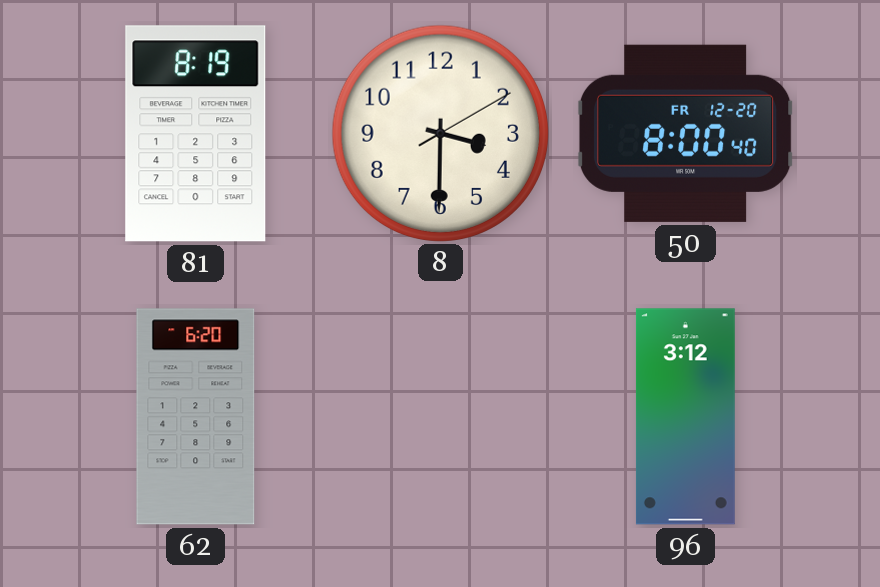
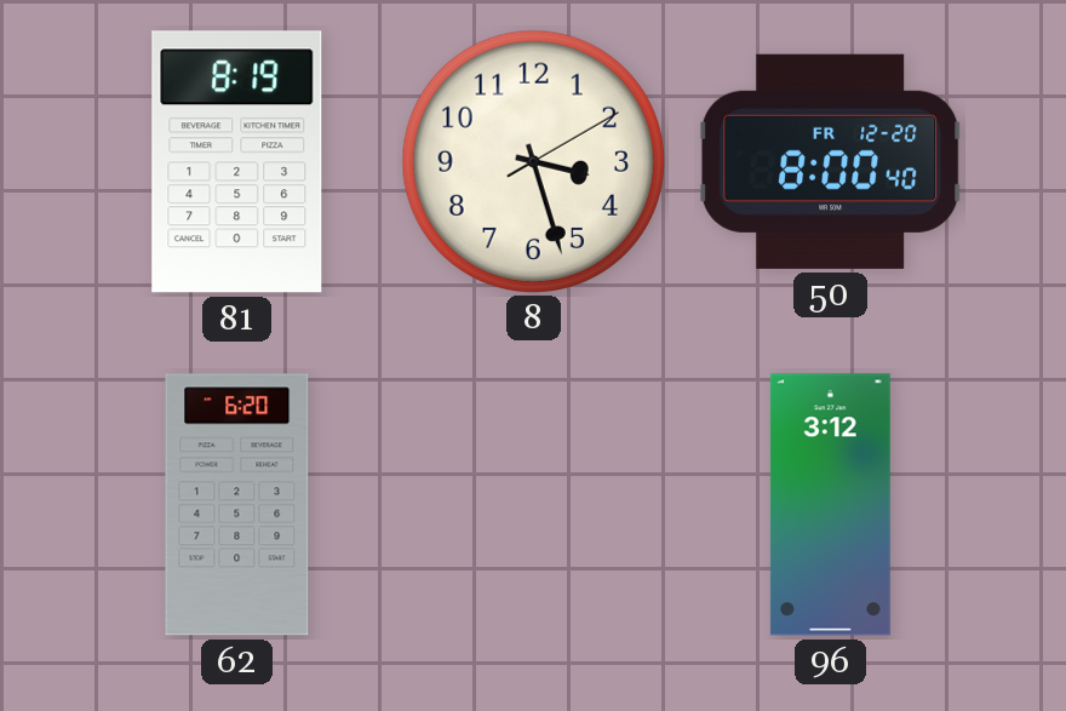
8: 3:30 -> 3:27 (533, 161)
